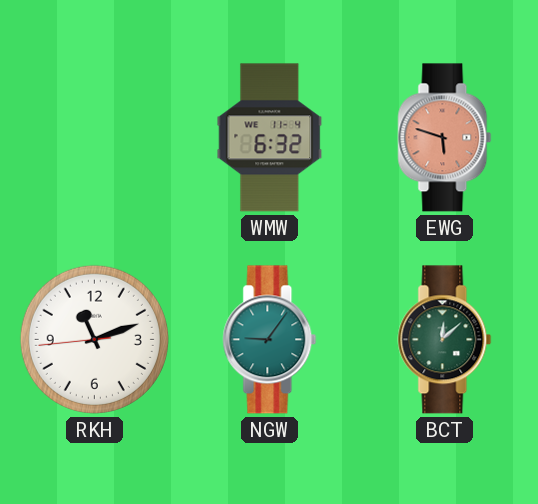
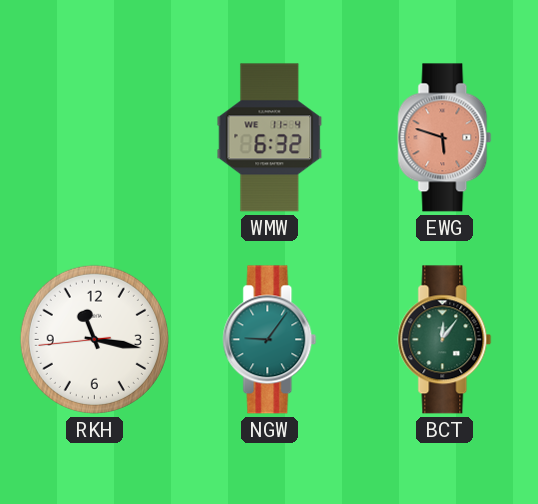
RKH: 11:11 -> 11:16 (94, 339)
BCT: 12:08 -> 12:06 (445, 340)
